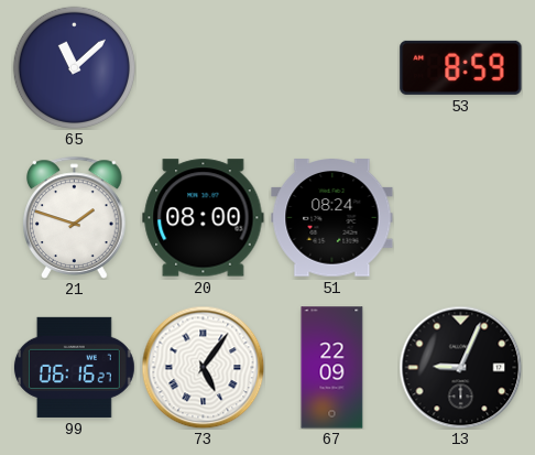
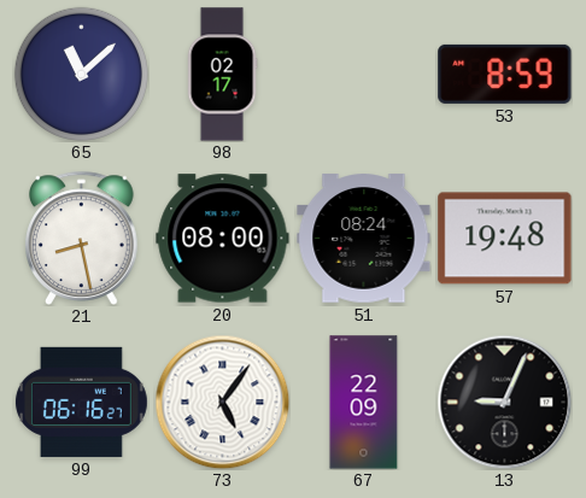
98: none -> 02:17 (222, 75)
21: 1:48 -> 8:28 (82, 238)
57: none -> 19:48 (505, 239)
